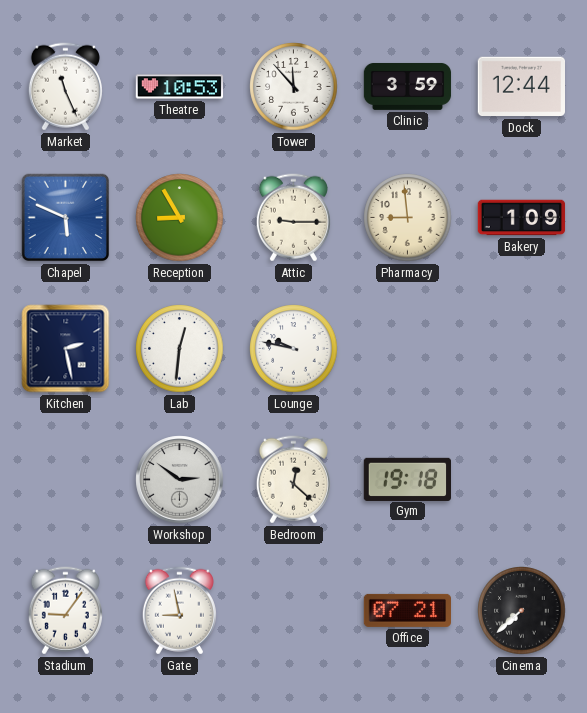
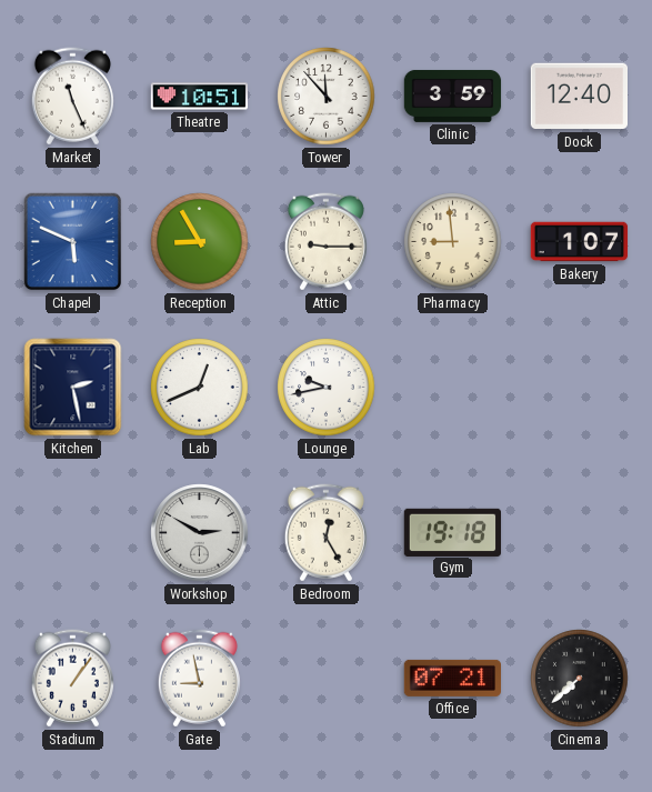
Theatre: 10:53 -> 10:51 (200, 97)
Dock: 12:44 -> 12:40 (579, 97)
Bakery: 1:09 -> 1:07 (580, 242)
Lab: 12:31 -> 12:41 (200, 388)
Lounge: 9:47 -> 9:43 (327, 388)
Workshop: 2:51 -> 2:50 (200, 533)
Bedroom: 12:22 -> 12:25 (325, 533)
Stadium: 9:06 -> 1:06 (72, 679)
